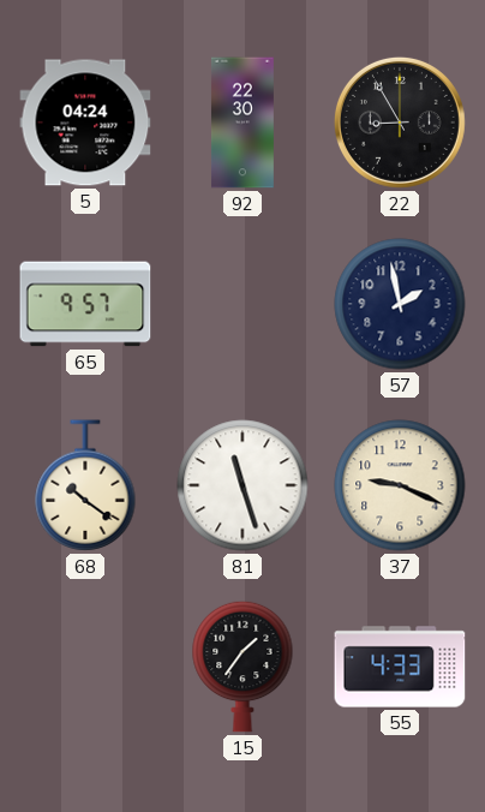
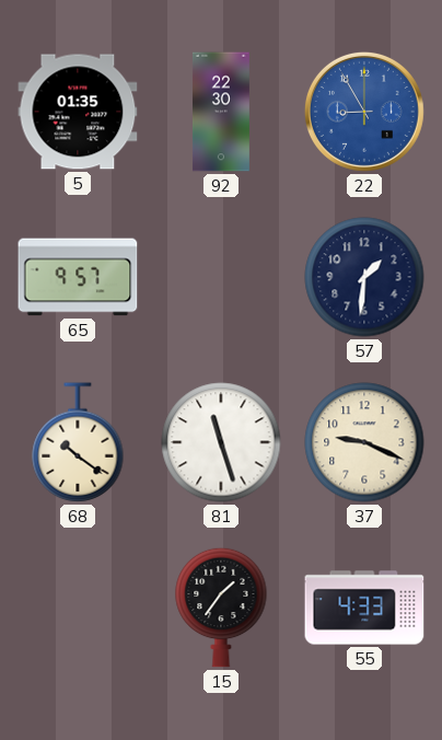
5: 04:24 -> 01:35 (78, 112)
22 dial: black -> blue (364, 112)
57: 1:58 -> 1:31 (364, 277)
